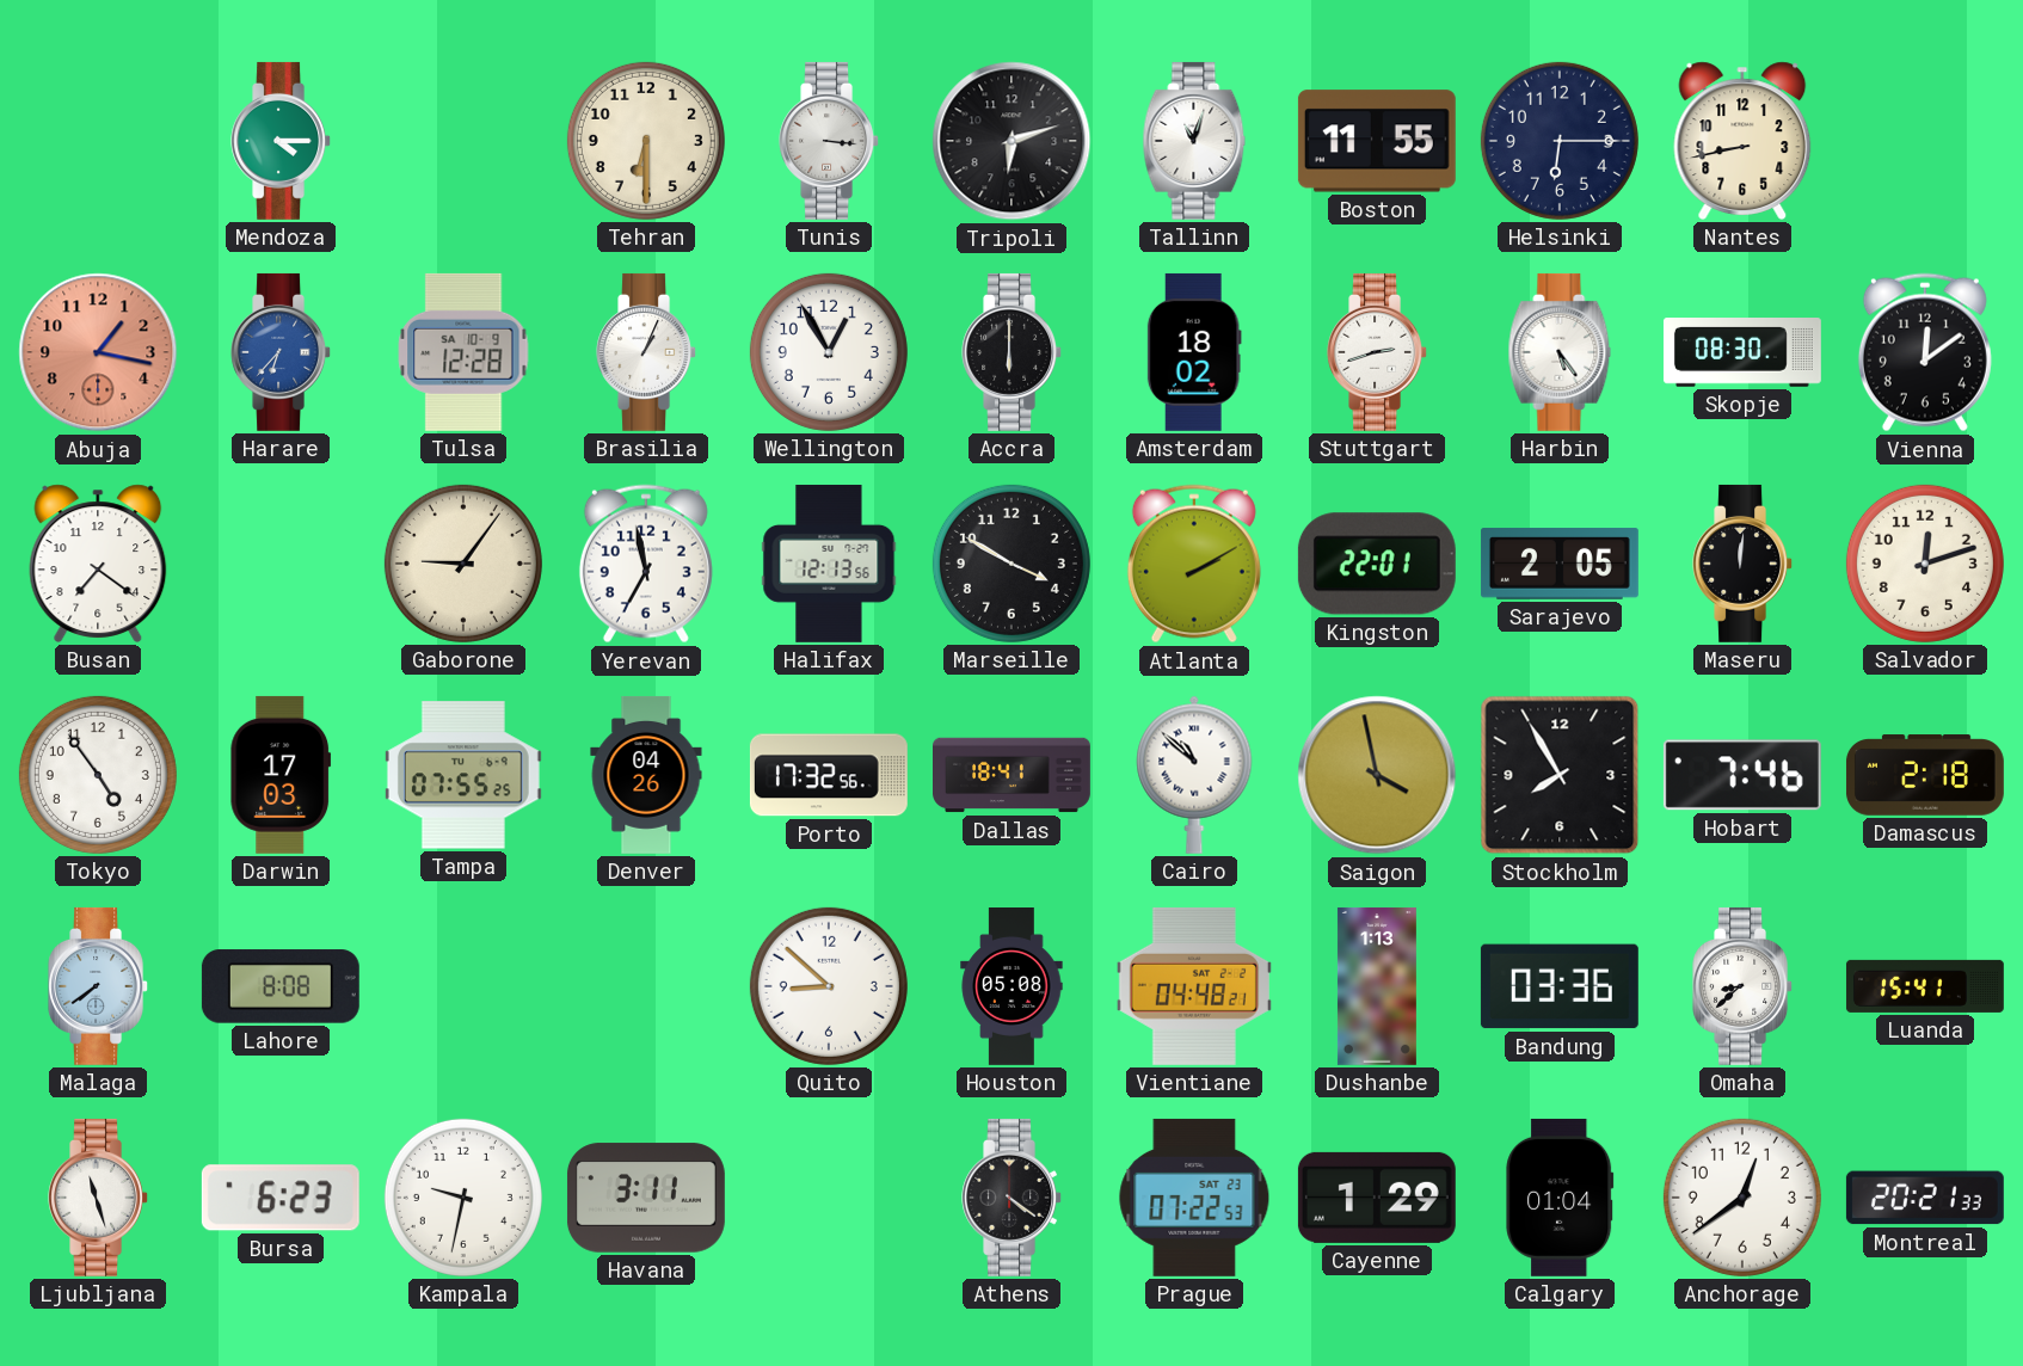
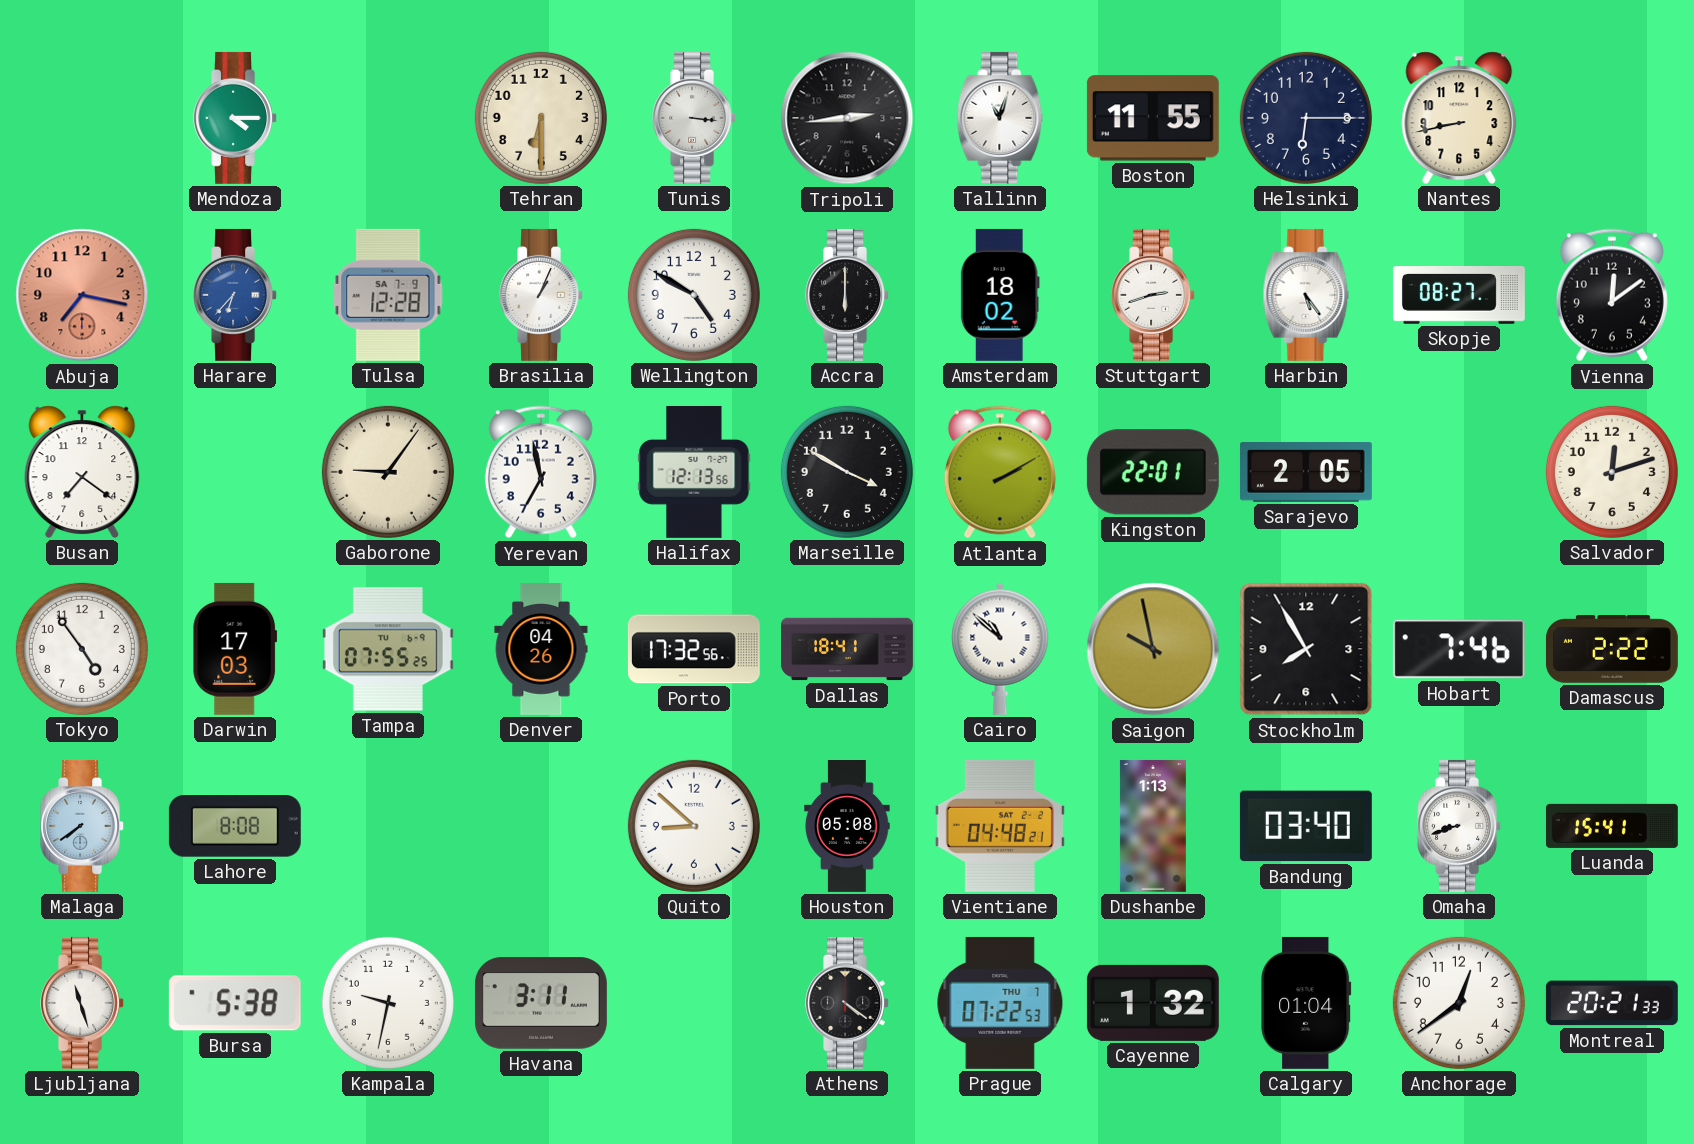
Tripoli: 6:12 -> 2:44 (847, 118)
Abuja: 1:17 -> 7:17 (82, 295)
Tulsa date: SA 10-9 -> SA 7-9 (388, 295)
Wellington: 12:55 -> 4:50 (694, 295)
Skopje: 08:30 -> 08:27 (1459, 296)
Maseru: 12:01 -> none (1744, 564)
Saigon: 3:58 -> 9:58 (1153, 649)
Damascus: 2:18 -> 2:22 (1612, 649)
Bandung: 03:36 -> 03:40 (1306, 826)
Omaha: 8:38 -> 8:42 (1460, 826)
Bursa: 6:23 -> 5:38 (235, 1003)
Prague date: SAT 23 -> THU 7 (1000, 1003)
Cayenne: 1:29 -> 1:32 (1153, 1003)
